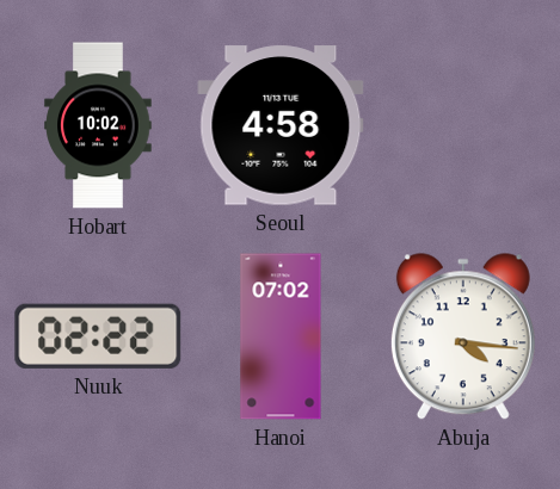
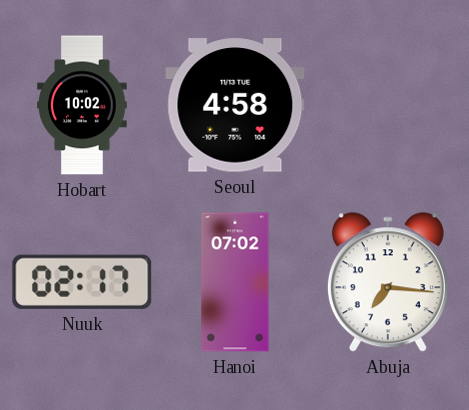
Nuuk: 02:22 -> 02:17 (82, 282)
Abuja: 4:16 -> 7:16 (388, 283)
